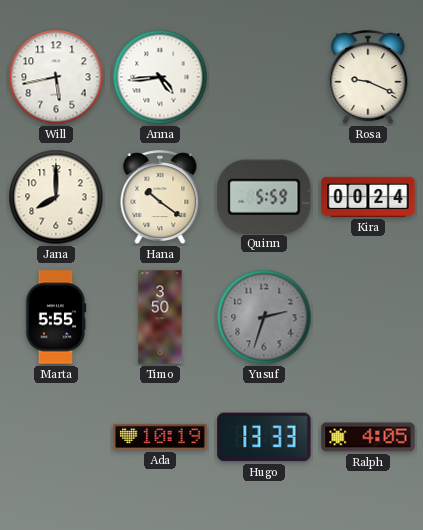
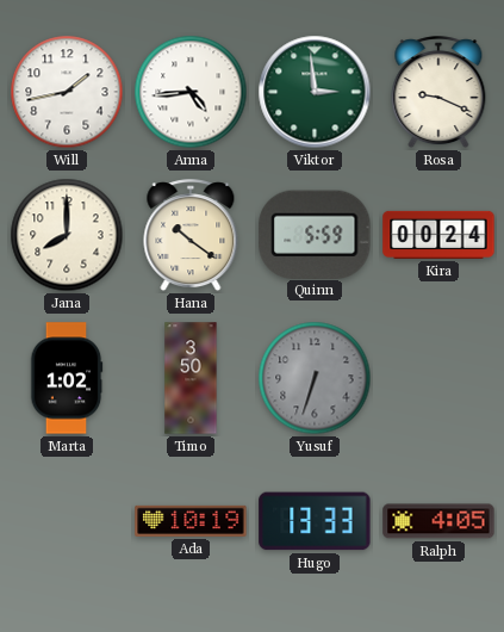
Will: 5:43 -> 1:43 (67, 92)
Viktor: none -> 2:59 (315, 92)
Marta: 5:55 -> 1:02 (67, 378)
Yusuf: 2:33 -> 6:33 (315, 378)
